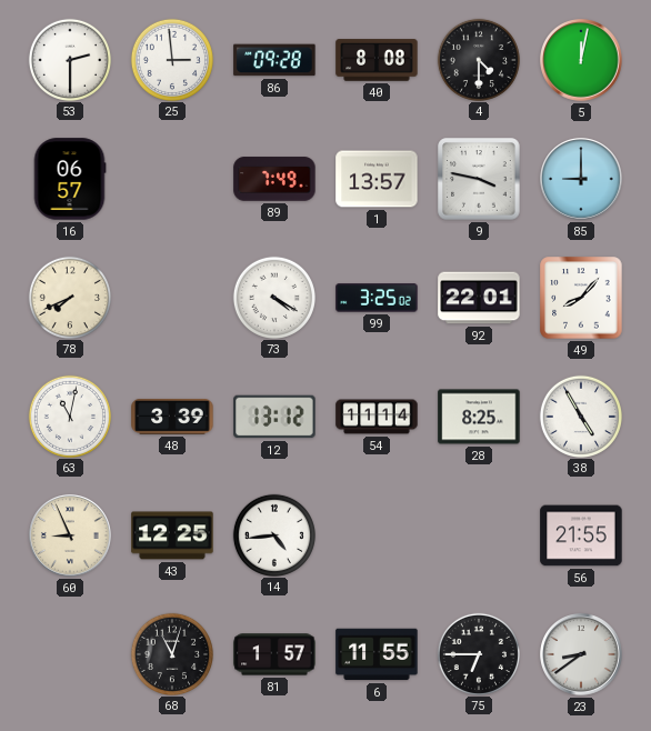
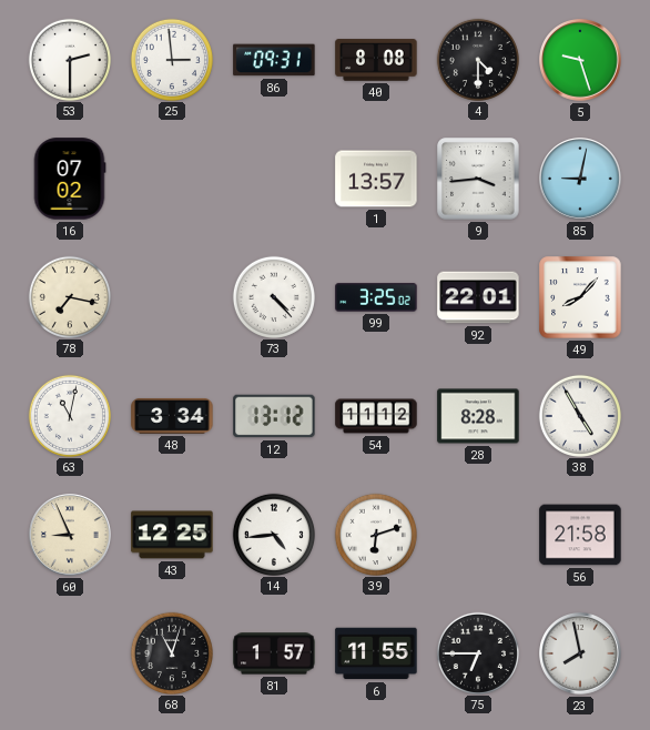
86: 09:28 -> 09:31 (274, 60)
5: 12:02 -> 9:27 (580, 60)
16: 06:57 -> 07:02 (70, 179)
89: 7:49 -> none (274, 179)
9: 3:47 -> 3:44 (478, 179)
85: 9:00 -> 9:02 (580, 179)
78: 7:41 -> 7:17 (69, 296)
73: 4:20 -> 4:23 (273, 296)
48: 3:39 -> 3:34 (172, 416)
54: 11:14 -> 11:12 (376, 416)
28: 8:25 -> 8:28 (478, 416)
39: none -> 6:12 (375, 534)
56: 21:55 -> 21:58 (580, 535)
23: 8:39 -> 7:58 (580, 653)
